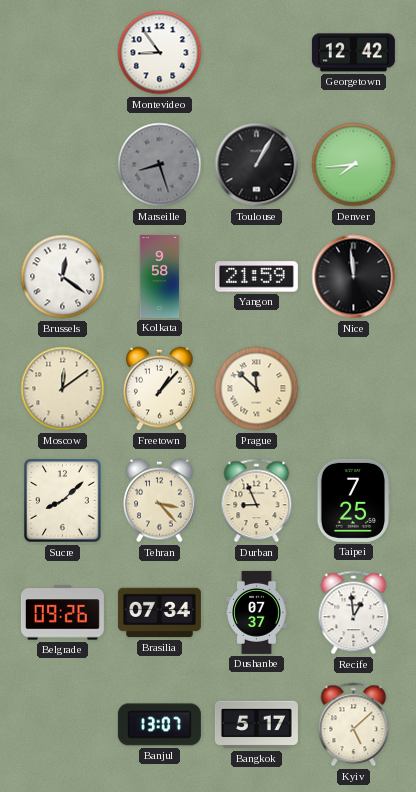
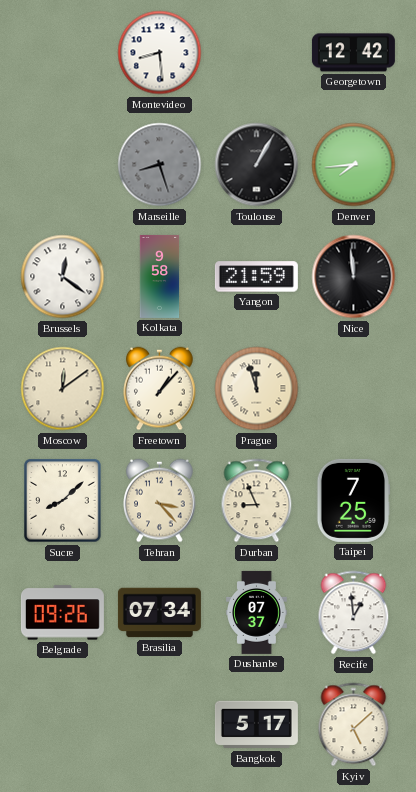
Montevideo: 8:54 -> 8:29 (160, 53)
Prague: 11:52 -> 11:57 (257, 389)
Banjul: 13:07 -> none (159, 725)
